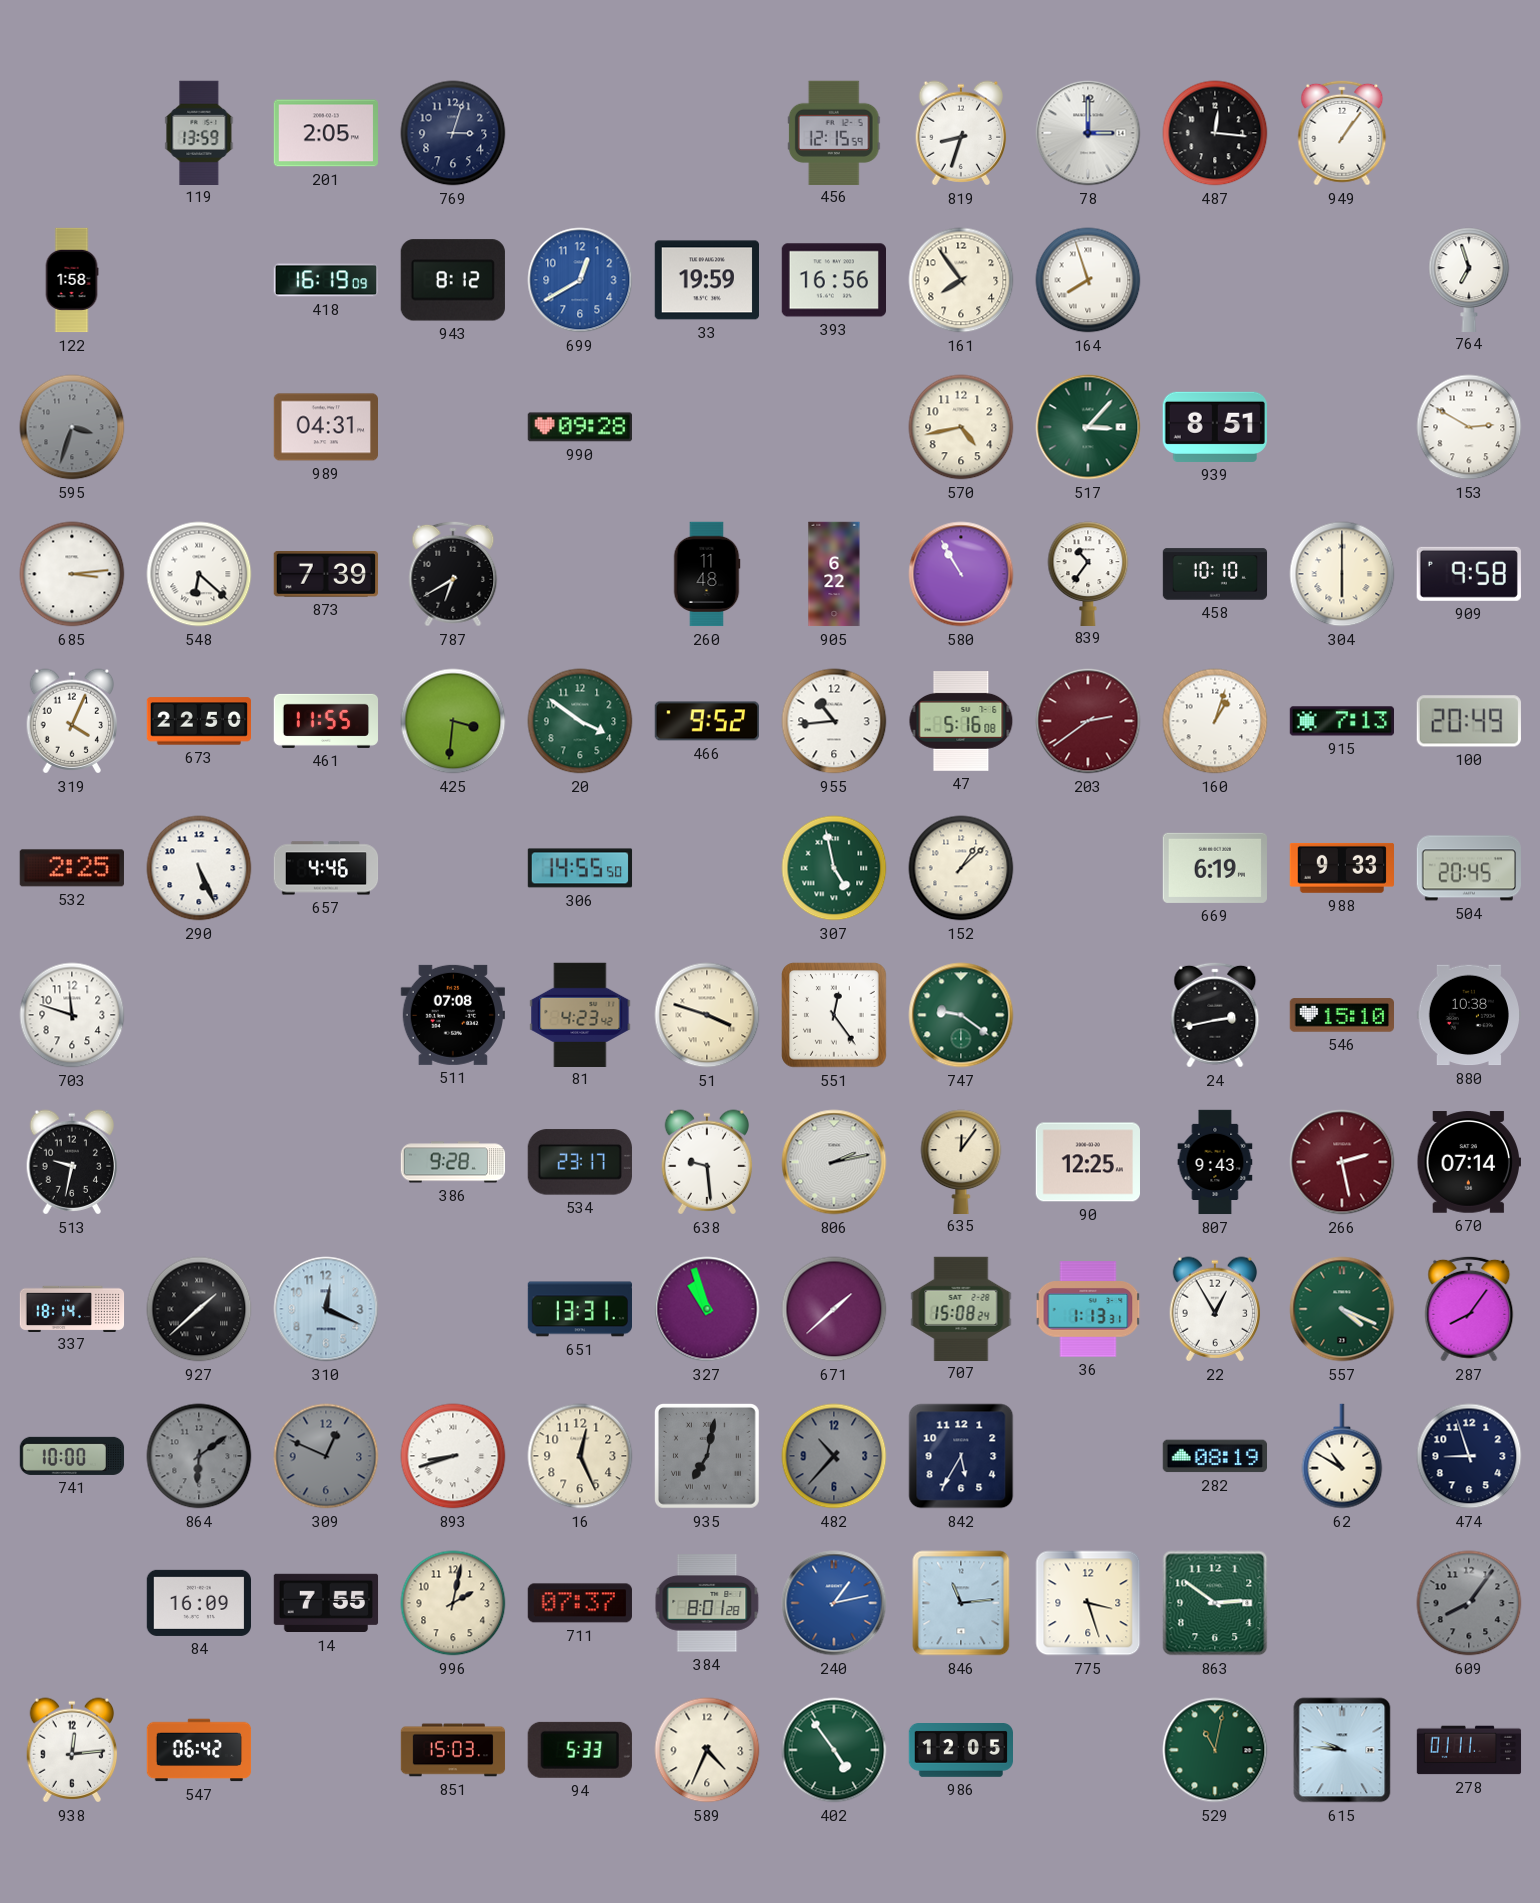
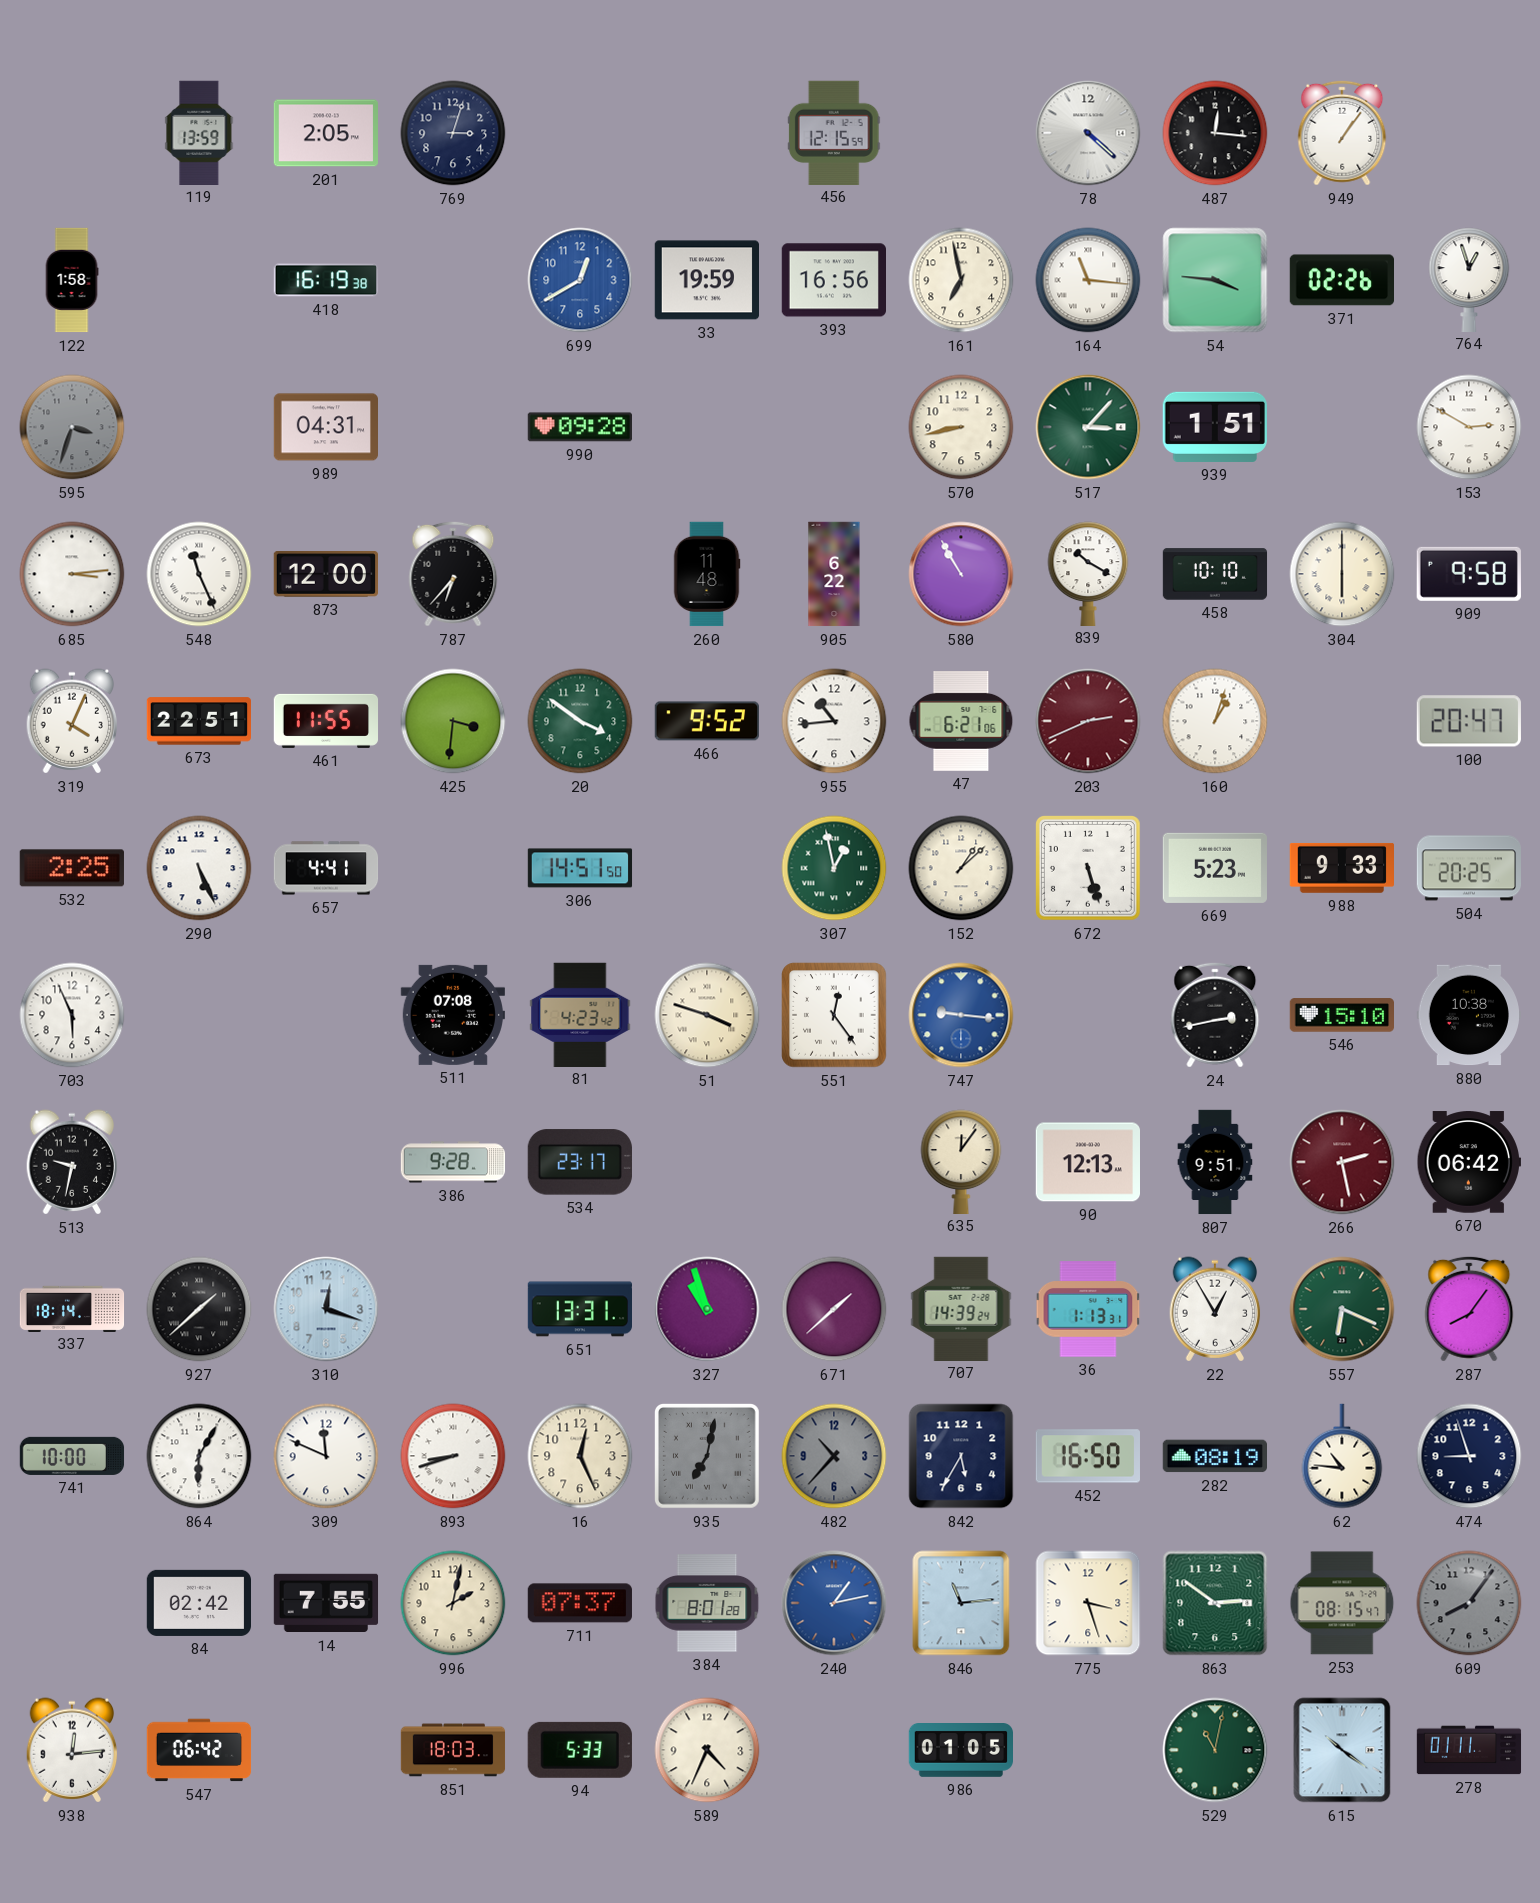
819: 8:33 -> none (961, 133)
78: 3:00 -> 4:22 (1088, 133)
418: 16:19:09 -> 16:19:38 (326, 280)
943: 8:12 -> none (453, 280)
161: 7:54 -> 6:58 (961, 280)
164: 7:57 -> 11:16 (1088, 280)
54: none -> 3:46 (1215, 280)
371: none -> 02:26 (1341, 280)
764: 6:57 -> 12:57 (1469, 279)
570: 4:43 -> 8:43 (961, 427)
939: 8:51 -> 1:51 (1214, 427)
548: 6:22 -> 11:26 (199, 574)
873: 7:39 -> 12:00 (325, 575)
787: 6:40 -> 6:37 (453, 574)
839: 10:36 -> 10:20 (1088, 573)
673: 22:50 -> 22:51 (198, 721)
47: 5:16 -> 6:21 (961, 722)
203: 2:39 -> 2:41 (1088, 721)
915: 7:13 -> none (1342, 721)
100: 20:49 -> 20:47 (1469, 721)
657: 4:46 -> 4:41 (326, 868)
306: 14:55 -> 14:51 (580, 868)
307: 4:58 -> 12:58 (834, 868)
672: none -> 5:27 (1088, 868)
669: 6:19 -> 5:23 (1214, 868)
504: 20:45 -> 20:25 (1468, 868)
703: 11:48 -> 5:56 (72, 1015)
747: 9:21 -> 9:16 (961, 1015)
747 dial: green -> blue (961, 1015)
638: 9:29 -> none (707, 1162)
806: 2:13 -> none (834, 1162)
90: 12:25 -> 12:13 (1087, 1162)
807: 9:43 -> 9:51 (1215, 1162)
670: 07:14 -> 06:42 (1468, 1162)
310: 12:19 -> 12:18 (326, 1309)
707: 15:08 -> 14:39 (961, 1308)
557: 4:19 -> 6:19 (1342, 1309)
864: 6:09 -> 6:05 (199, 1456)
864 dial: grey -> white (199, 1456)
309: 12:49 -> 11:49 (326, 1456)
309 dial: grey -> white (326, 1456)
452: none -> 16:50 (1088, 1456)
62: 10:50 -> 10:46 (1342, 1456)
84: 16:09 -> 02:42 (198, 1603)
253: none -> 08:15 (1342, 1603)
851: 15:03 -> 18:03 (453, 1750)
402: 4:54 -> none (834, 1750)
986: 12:05 -> 01:05 (960, 1751)
615: 9:46 -> 10:21 (1342, 1750)
